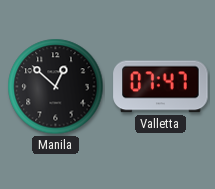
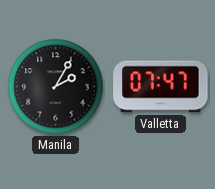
Manila: 12:52 -> 2:05 (56, 87)
